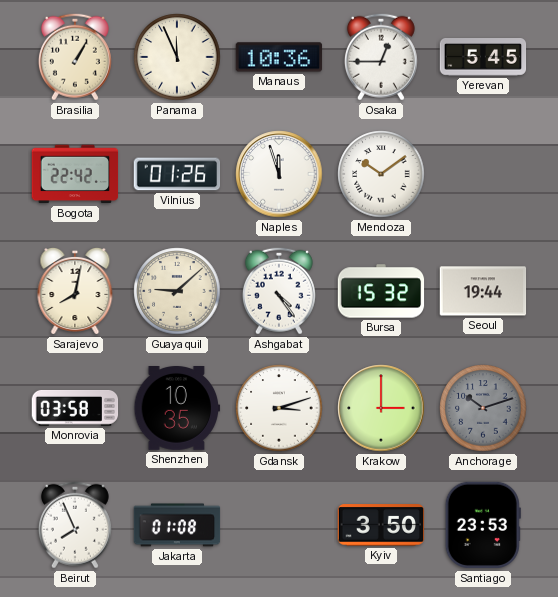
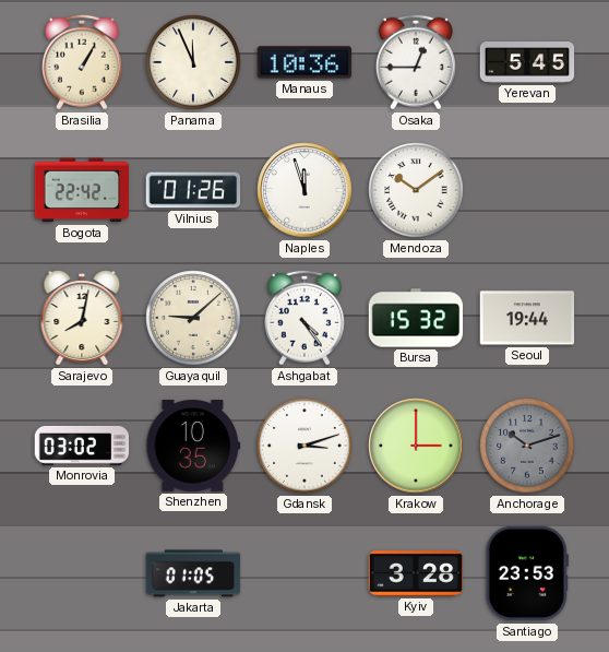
Monrovia: 03:58 -> 03:02 (82, 446)
Beirut: 7:56 -> none (75, 525)
Jakarta: 01:08 -> 01:05 (193, 573)
Kyiv: 3:50 -> 3:28 (416, 573)
